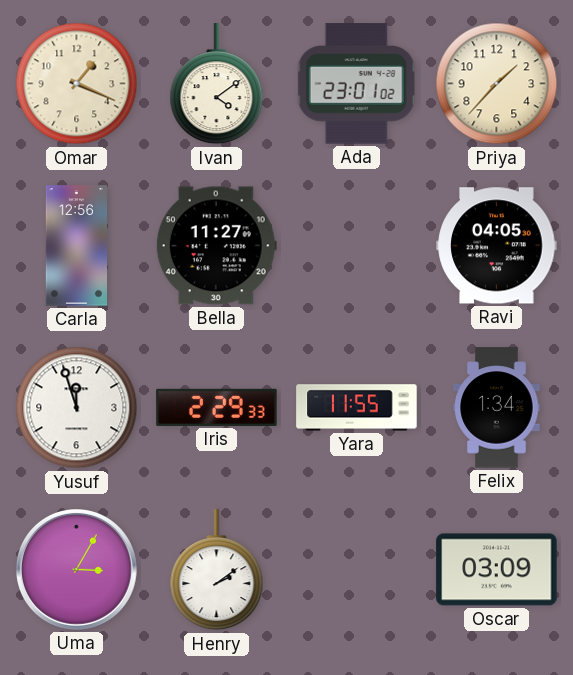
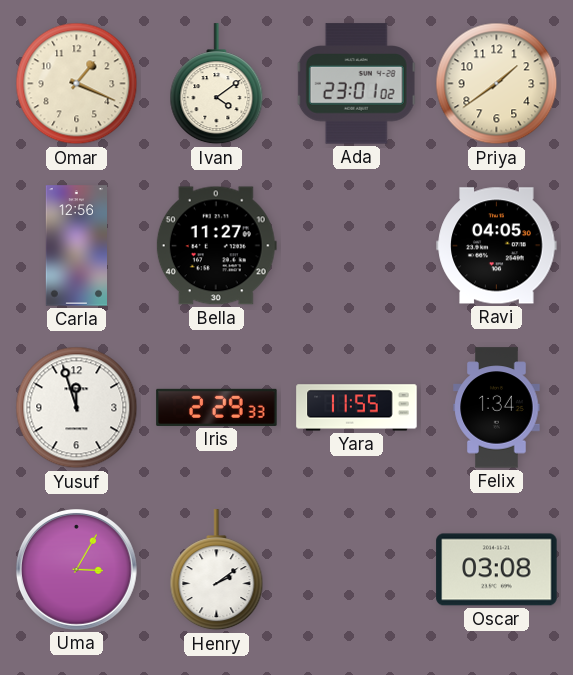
Priya: 1:37 -> 1:39 (497, 84)
Oscar: 03:09 -> 03:08 (497, 570)
